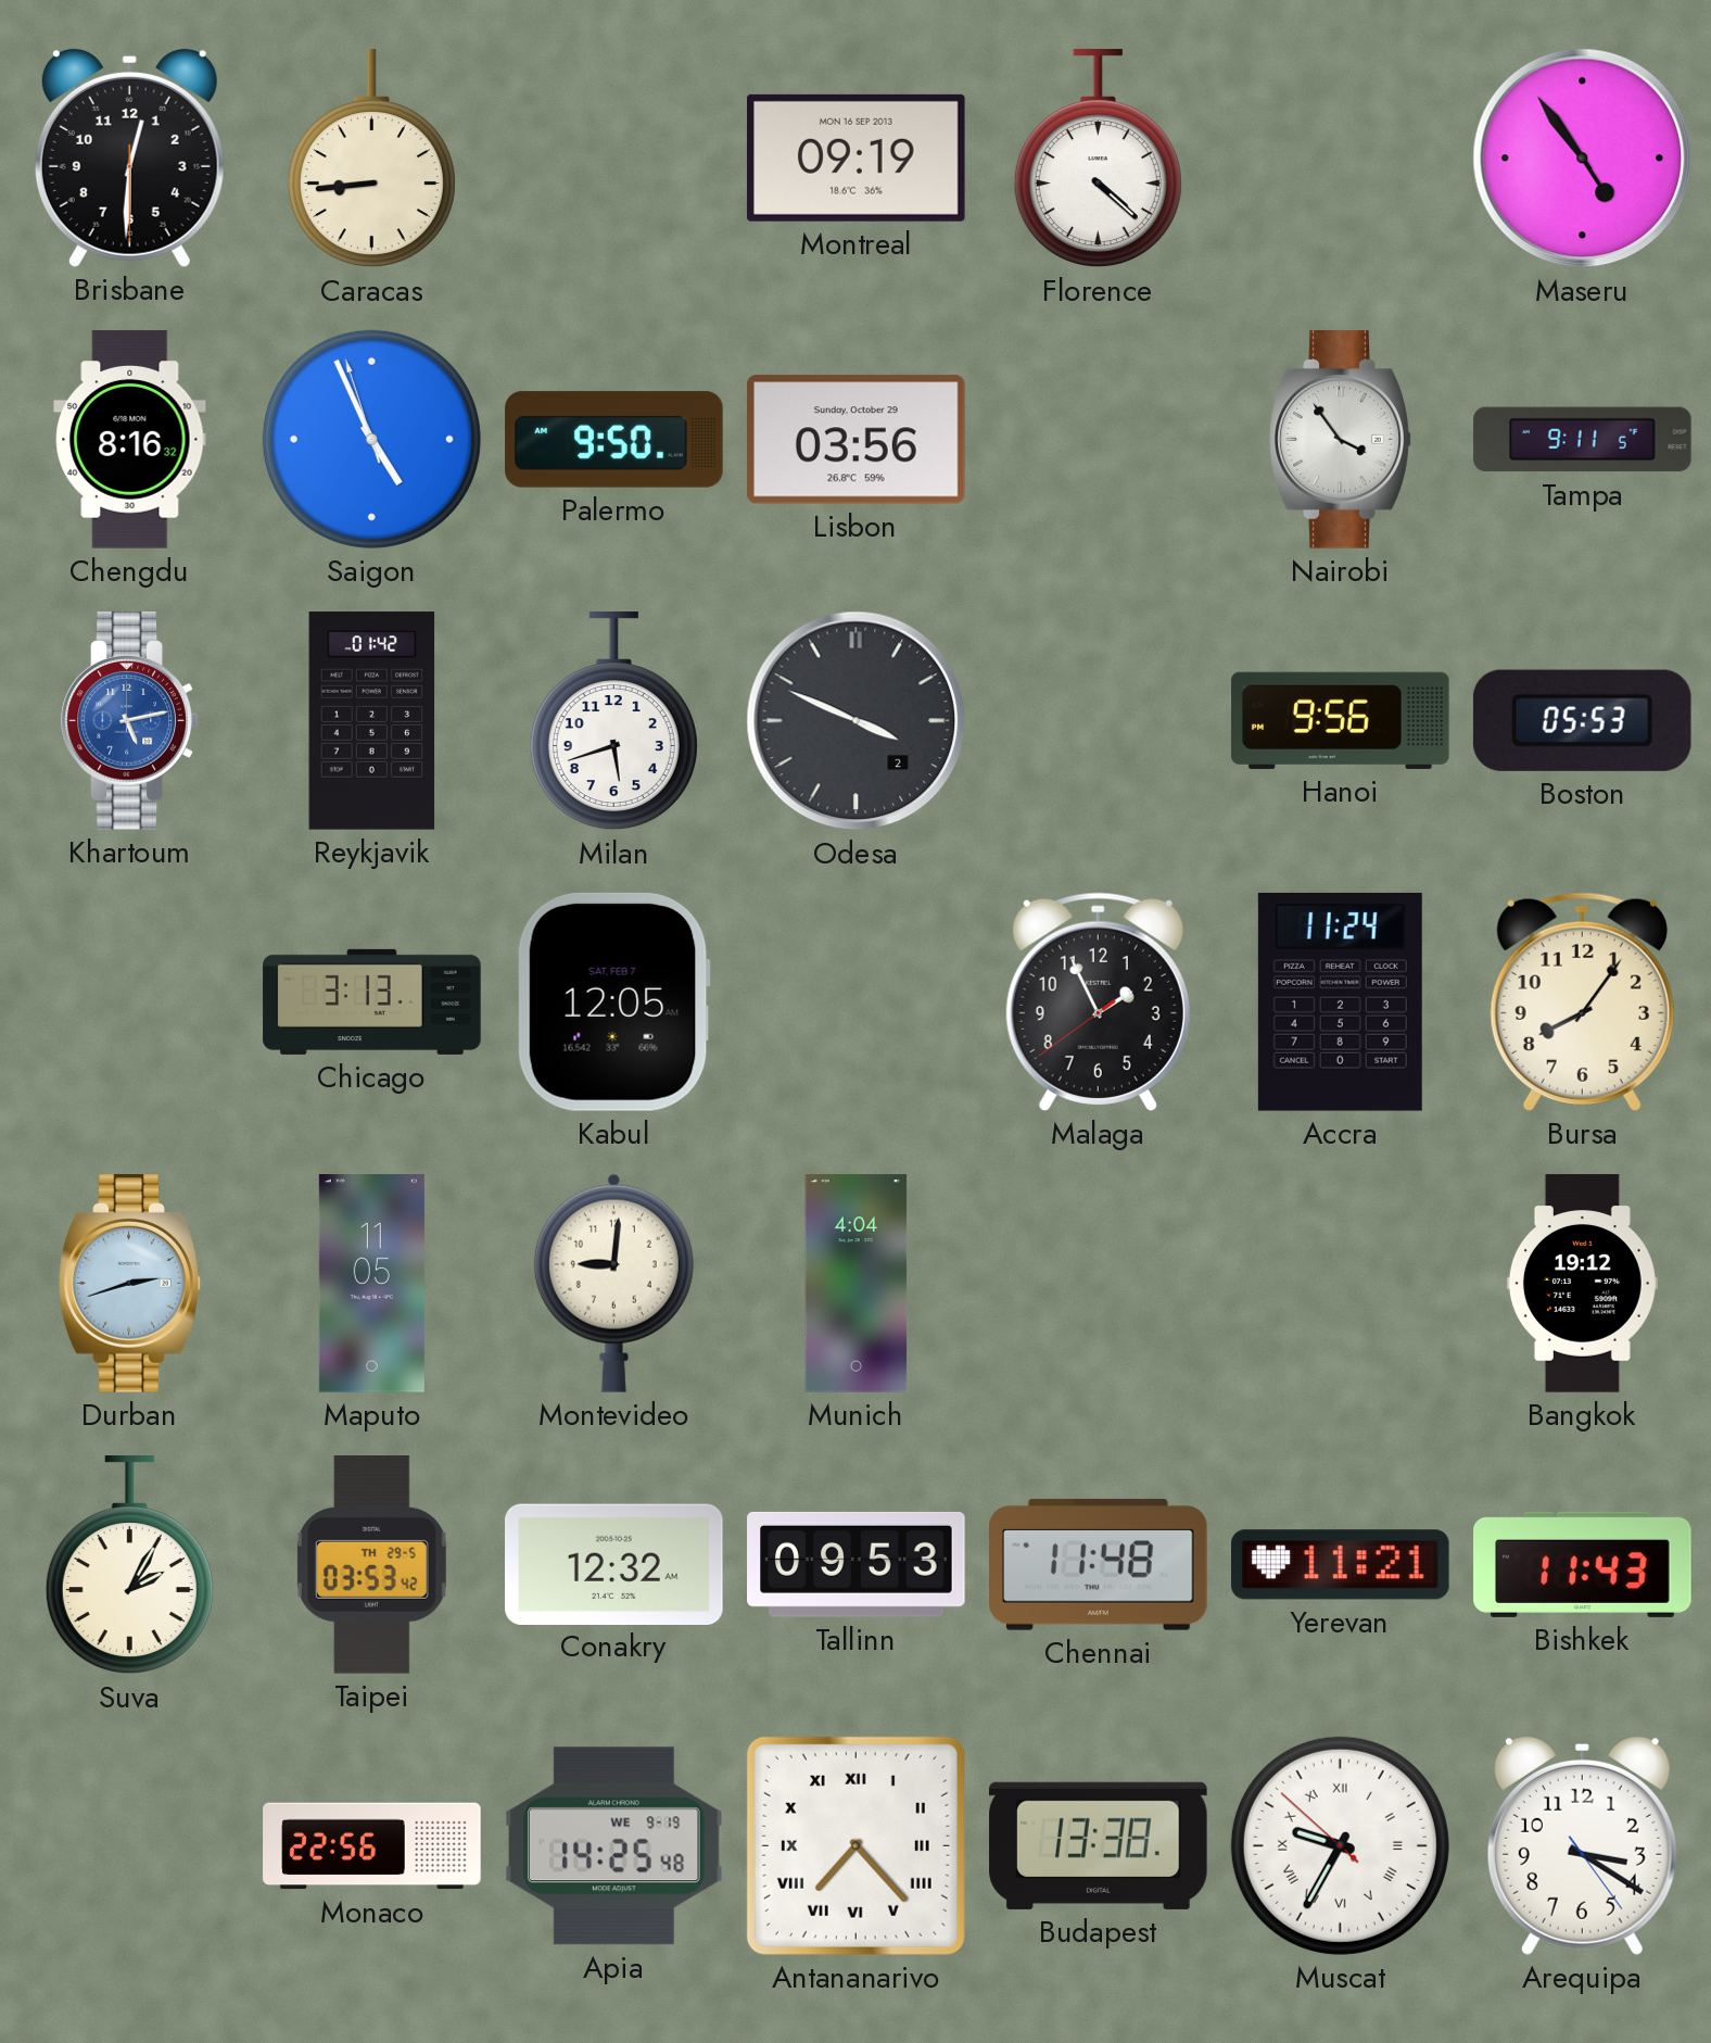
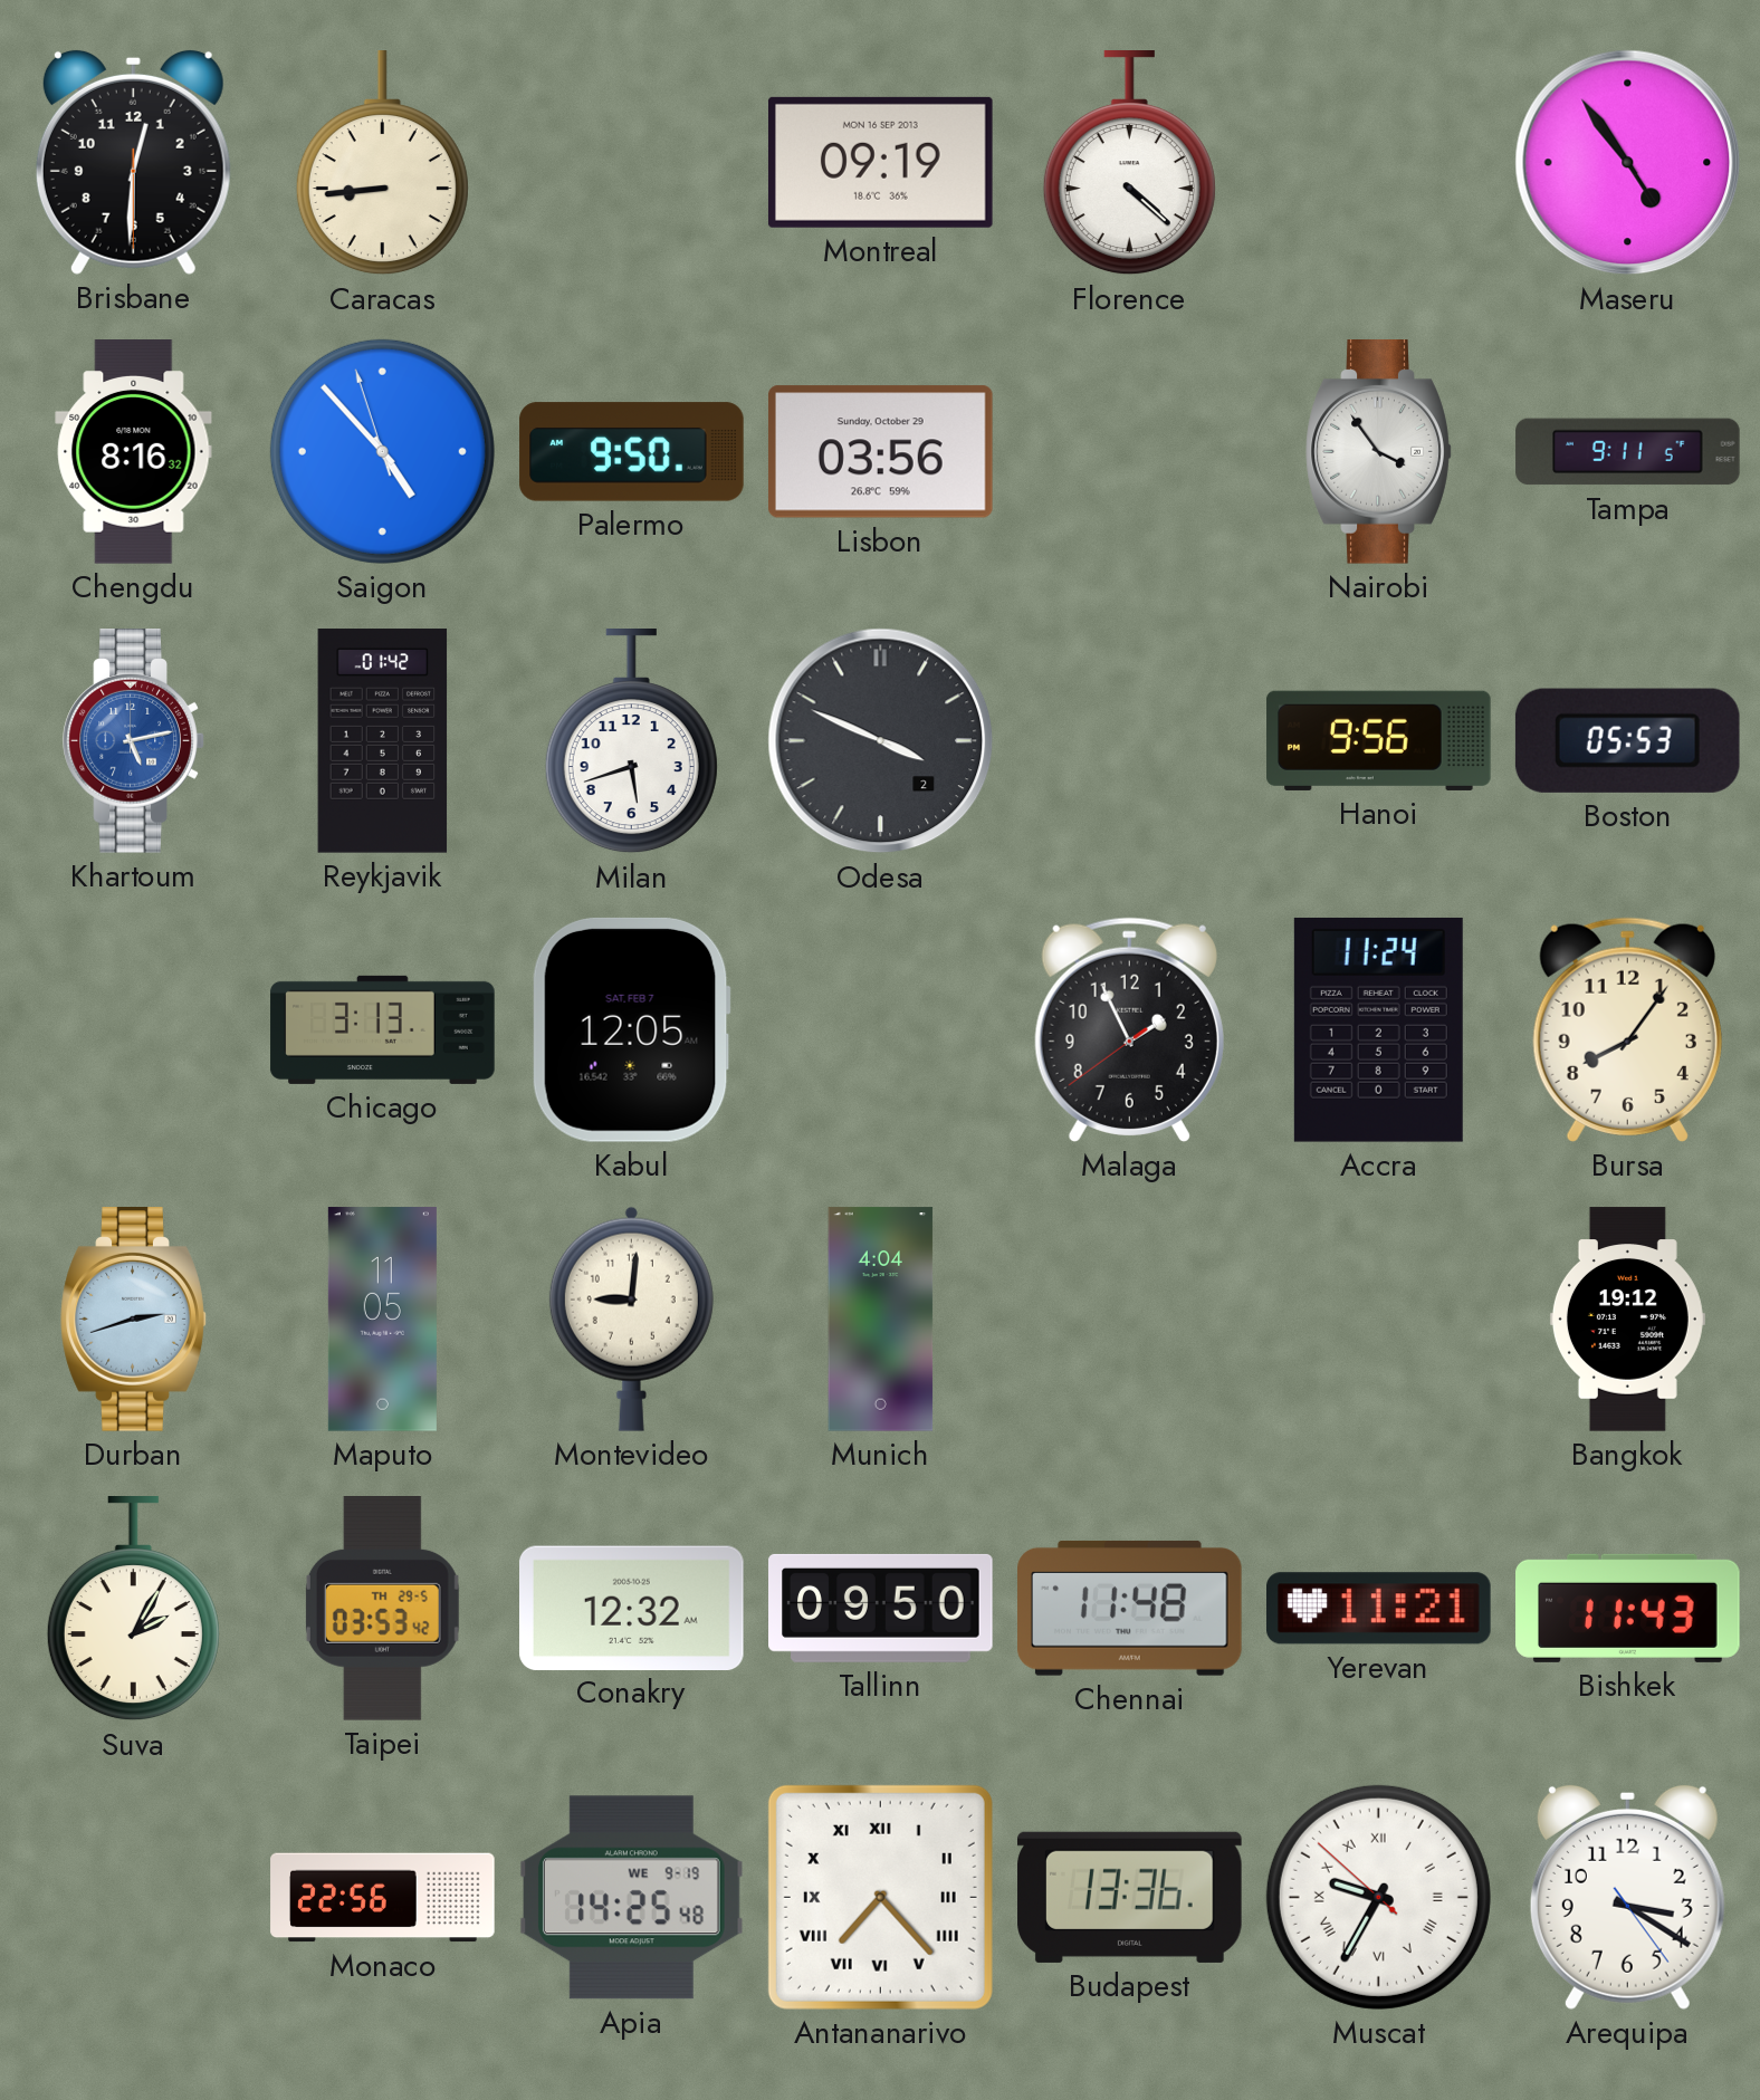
Saigon: 4:55 -> 4:52 (382, 451)
Tallinn: 09:53 -> 09:50 (881, 1608)
Budapest: 13:38 -> 13:36 (1130, 1897)
